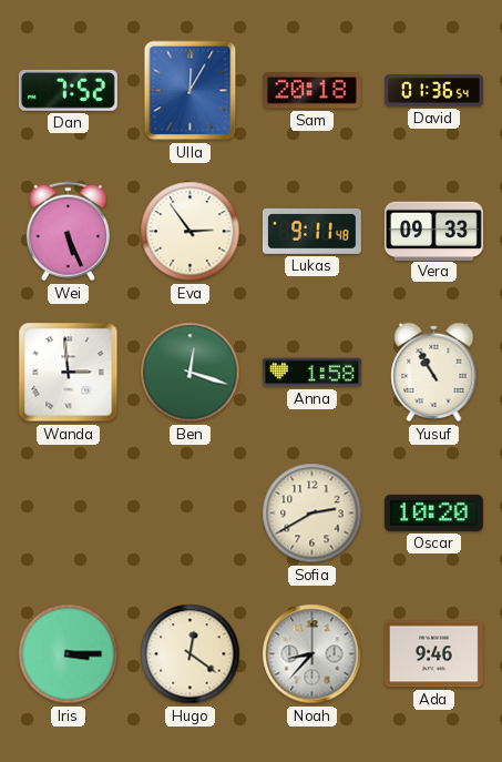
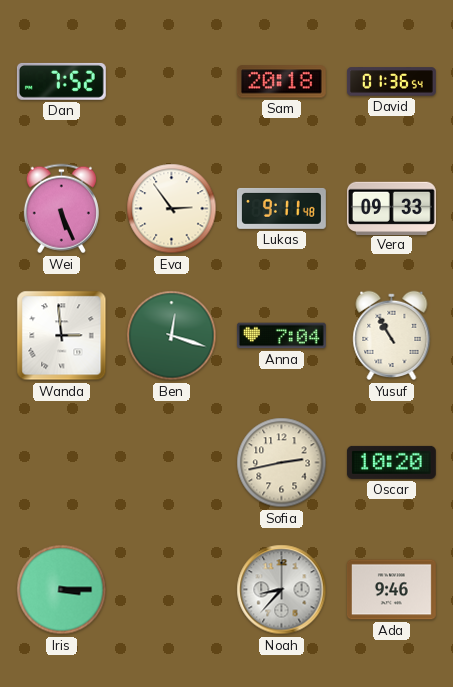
Ulla: 12:05 -> none (191, 91)
Anna: 1:58 -> 7:04 (281, 336)
Sofia: 2:40 -> 2:43 (282, 463)
Hugo: 12:21 -> none (191, 654)
